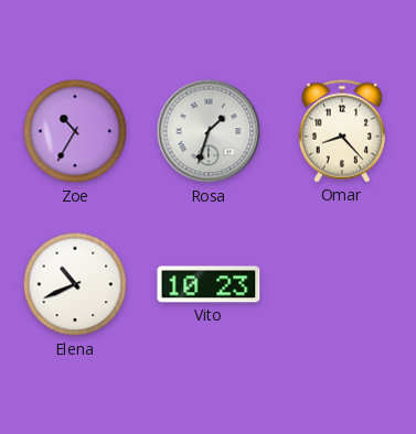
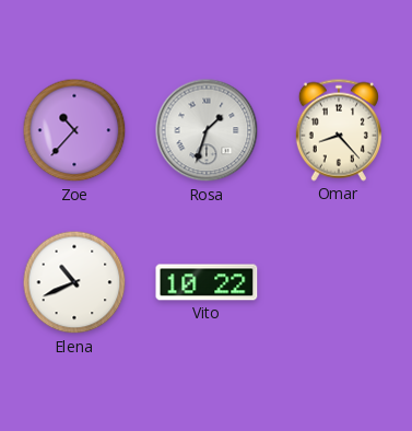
Zoe: 10:35 -> 10:37 (74, 130)
Vito: 10:23 -> 10:22 (207, 282)
